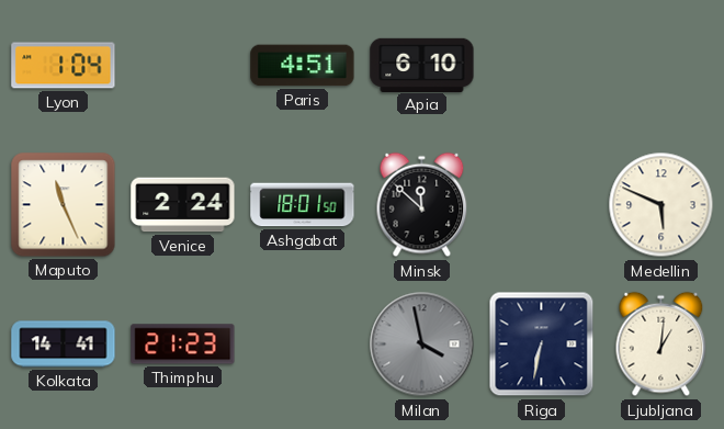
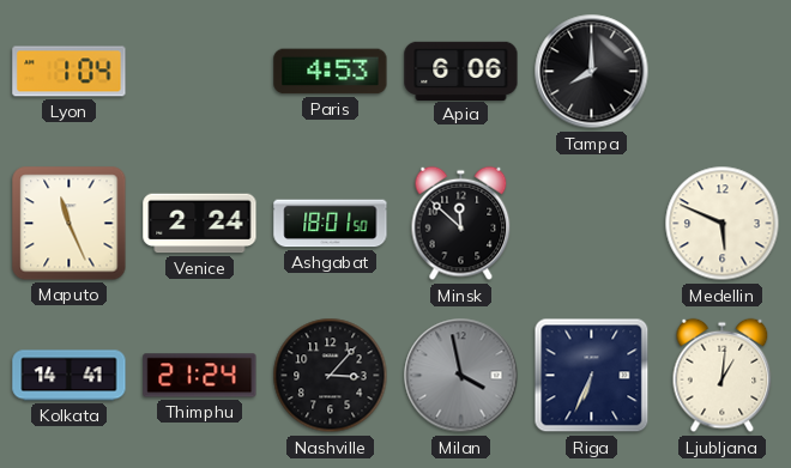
Paris: 4:51 -> 4:53 (331, 72)
Apia: 6:10 -> 6:06 (461, 71)
Tampa: none -> 8:00 (592, 72)
Thimphu: 21:23 -> 21:24 (200, 376)
Nashville: none -> 3:07 (331, 376)
Riga: 6:32 -> 6:34 (592, 376)
